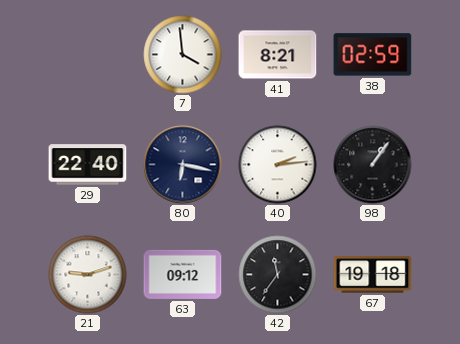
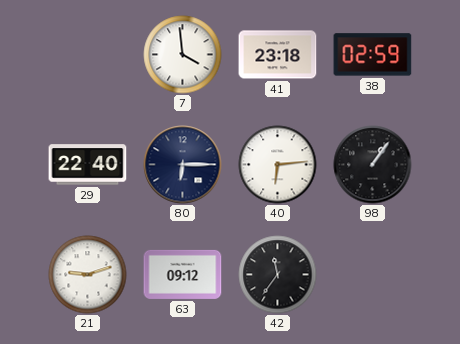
41: 8:21 -> 23:18 (278, 55)
80: 6:17 -> 6:15 (183, 165)
40: 2:14 -> 6:14 (278, 165)
67: 19:18 -> none (373, 275)
